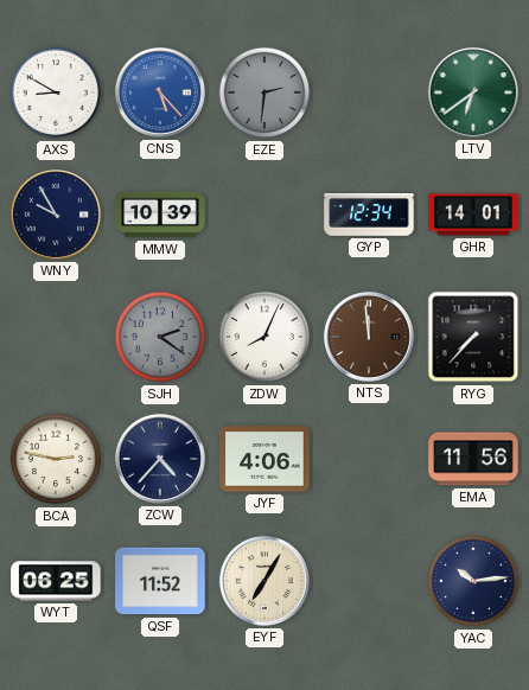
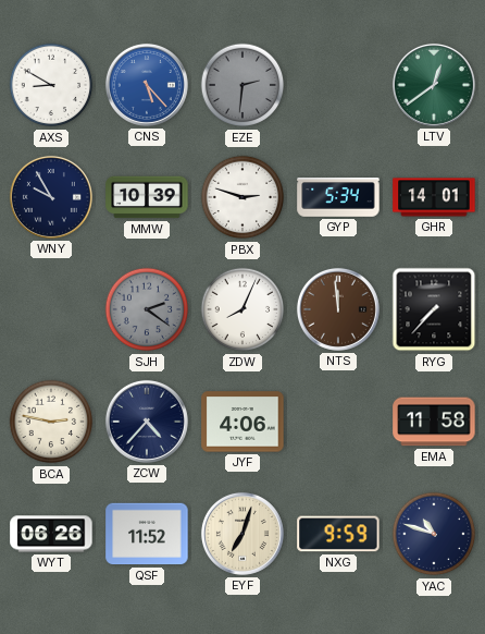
LTV: 6:39 -> 12:39 (434, 85)
PBX: none -> 2:48 (242, 197)
GYP: 12:34 -> 5:34 (338, 197)
EMA: 11:56 -> 11:58 (434, 422)
WYT: 06:25 -> 06:26 (51, 534)
EYF: 7:05 -> 7:03 (242, 534)
NXG: none -> 9:59 (338, 534)
YAC: 10:14 -> 10:48 (434, 534)
